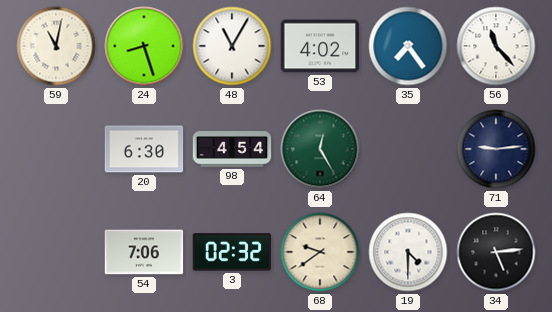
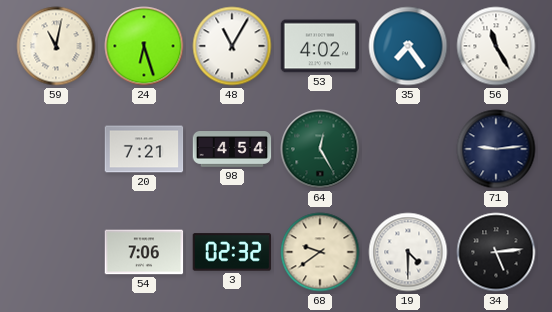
24: 8:27 -> 6:27 (144, 46)
56: 11:23 -> 11:25 (496, 46)
20: 6:30 -> 7:21 (144, 149)
